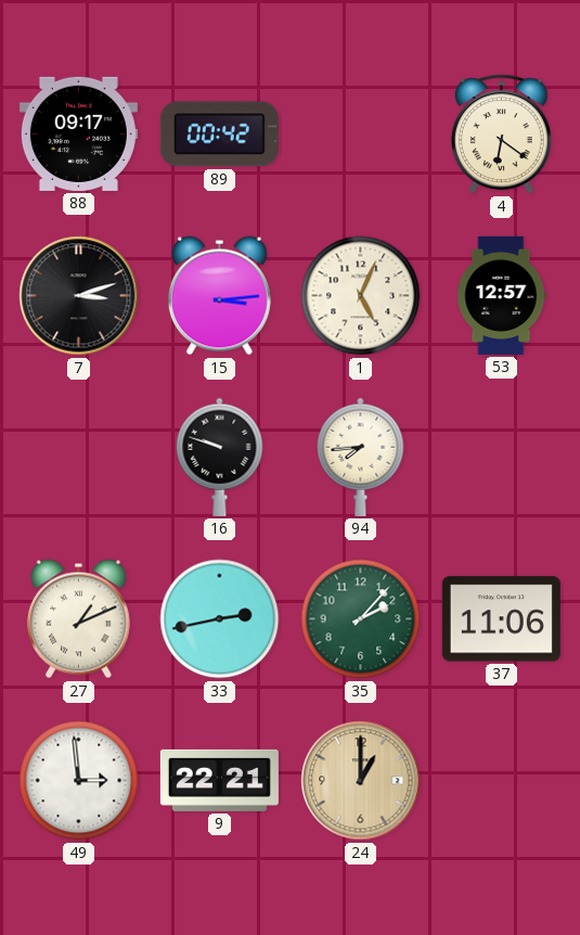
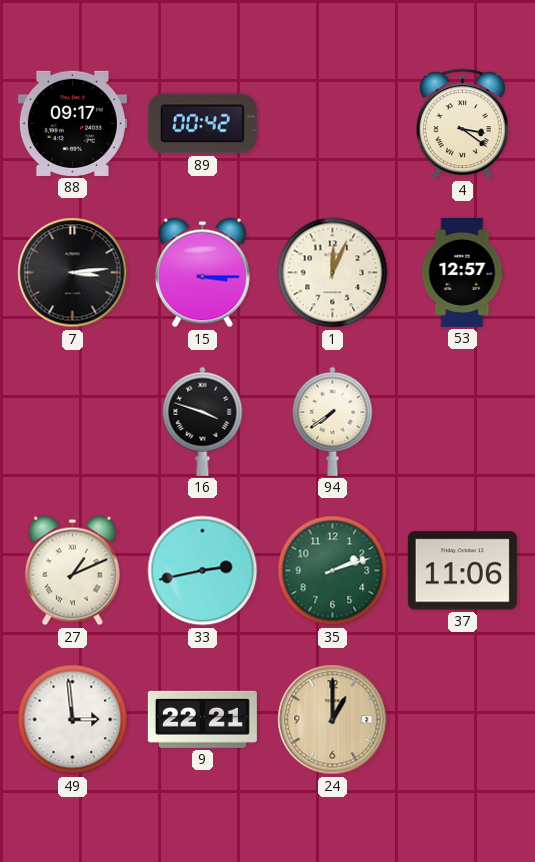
4: 6:21 -> 3:21 (462, 124)
7: 3:12 -> 3:14 (73, 273)
15: 3:14 -> 3:15 (202, 273)
1: 5:04 -> 12:04 (333, 273)
16: 9:48 -> 3:48 (203, 421)
94: 7:44 -> 7:39 (333, 421)
35: 2:07 -> 2:12 (333, 571)
